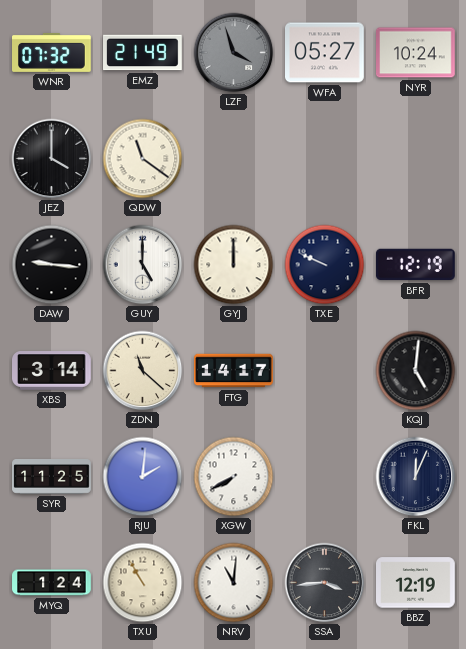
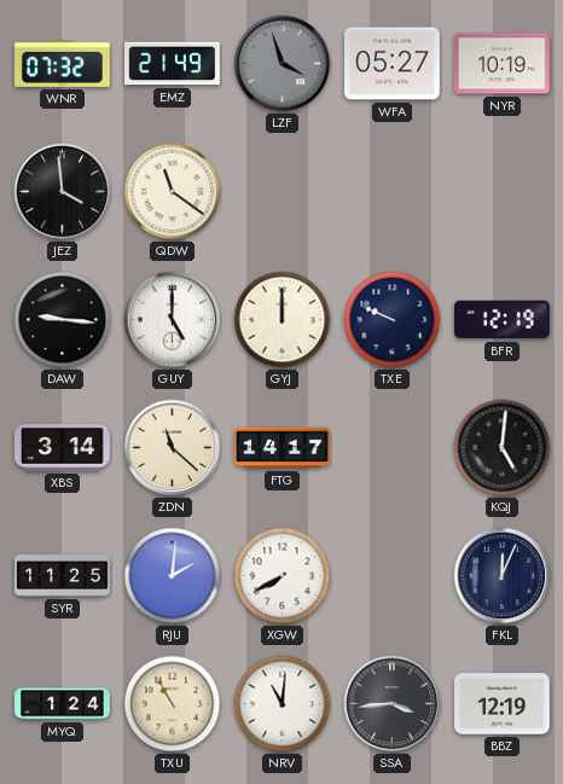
NYR: 10:24 -> 10:19 (503, 64)
JEZ: 4:00 -> 3:59 (63, 192)
